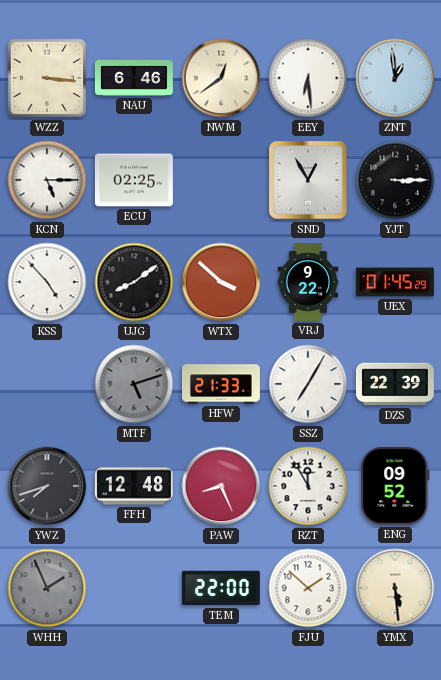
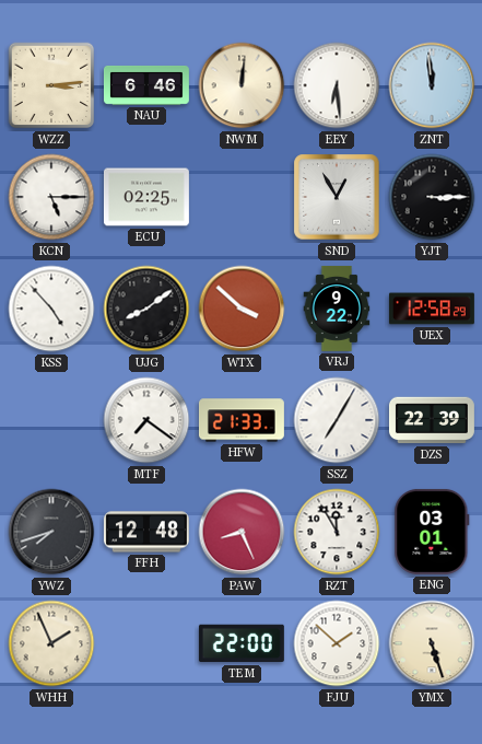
WZZ: 3:16 -> 3:14 (51, 85)
NWM: 12:39 -> 12:01 (242, 85)
ZNT: 12:59 -> 11:59 (432, 85)
UEX: 01:45 -> 12:58 (432, 309)
MTF: 5:12 -> 7:21 (146, 420)
MTF dial: grey -> white (146, 420)
ENG: 09:52 -> 03:01 (432, 532)
WHH dial: grey -> cream (51, 643)
YMX: 5:29 -> 5:27 (432, 643)
